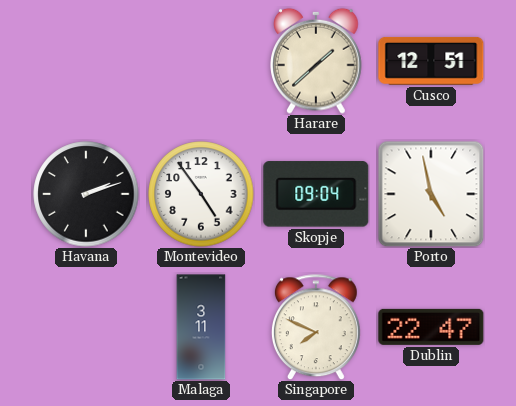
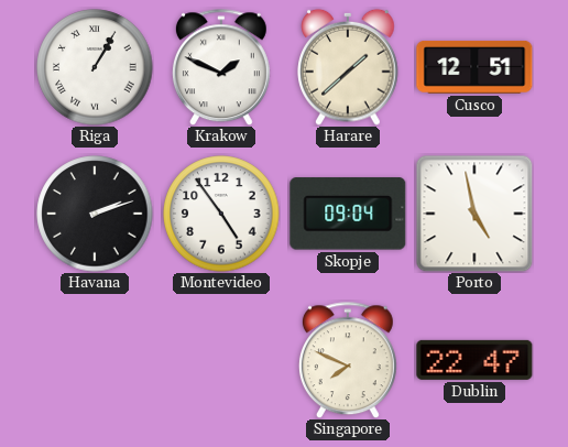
Riga: none -> 1:05 (95, 67)
Krakow: none -> 1:49 (221, 67)
Malaga: 3:11 -> none (201, 327)
